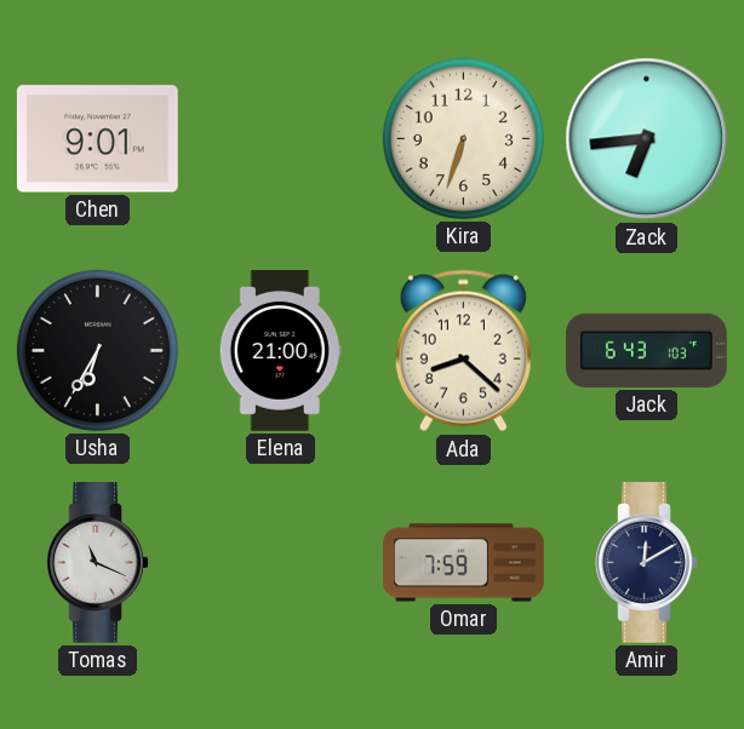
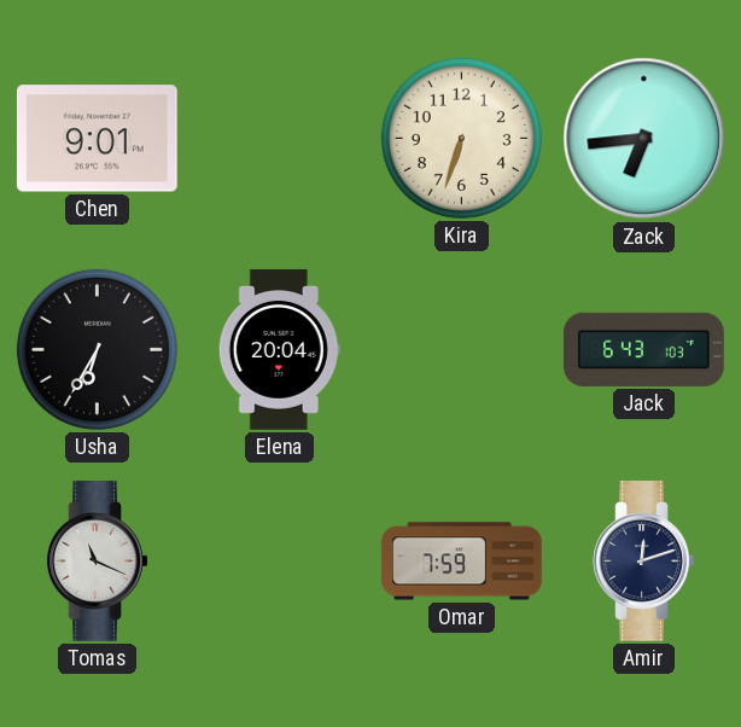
Elena: 21:00 -> 20:04 (279, 350)
Ada: 8:22 -> none (463, 351)
Amir: 12:10 -> 12:12 (644, 562)
